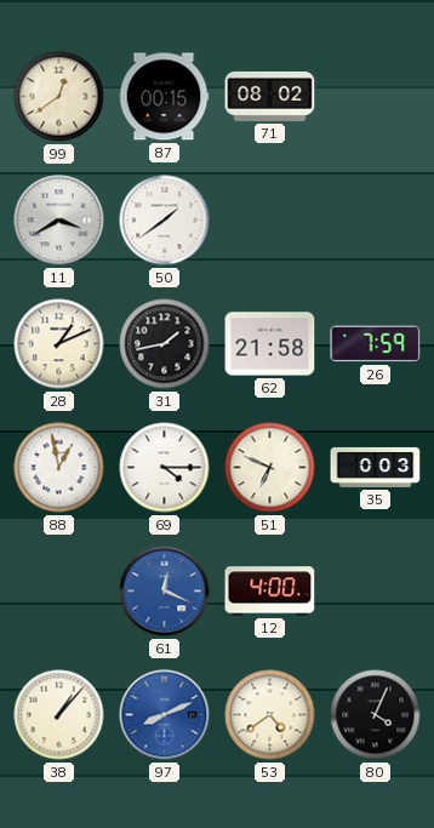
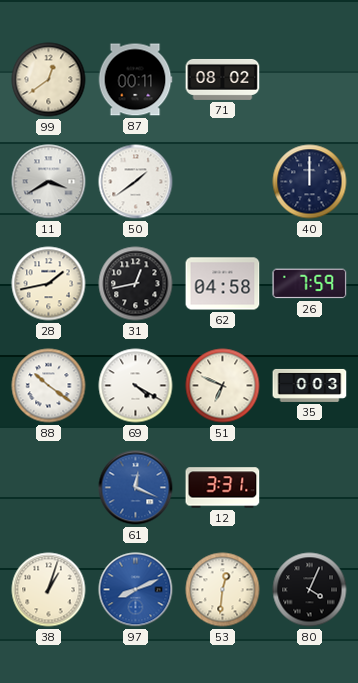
87: 00:15 -> 00:11 (135, 80)
40: none -> 12:00 (310, 182)
28: 1:11 -> 1:43 (49, 284)
31: 1:43 -> 12:43 (136, 284)
62: 21:58 -> 04:58 (223, 284)
88: 12:58 -> 10:21 (49, 386)
69: 4:15 -> 4:20 (136, 386)
12: 4:00 -> 3:31 (223, 488)
38: 1:07 -> 1:03 (49, 590)
53: 4:39 -> 12:31 (223, 590)
